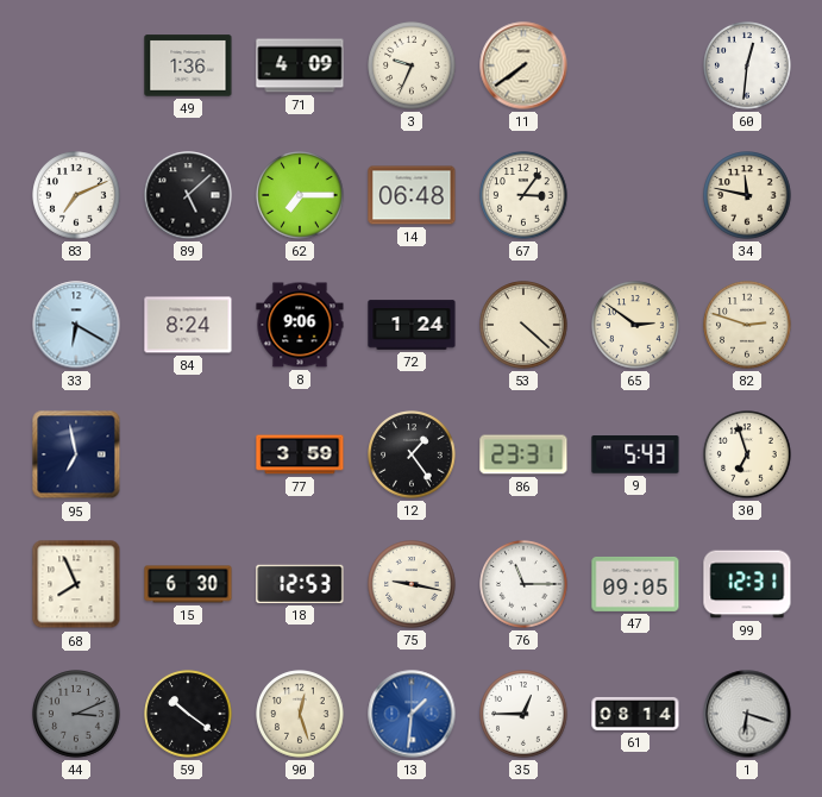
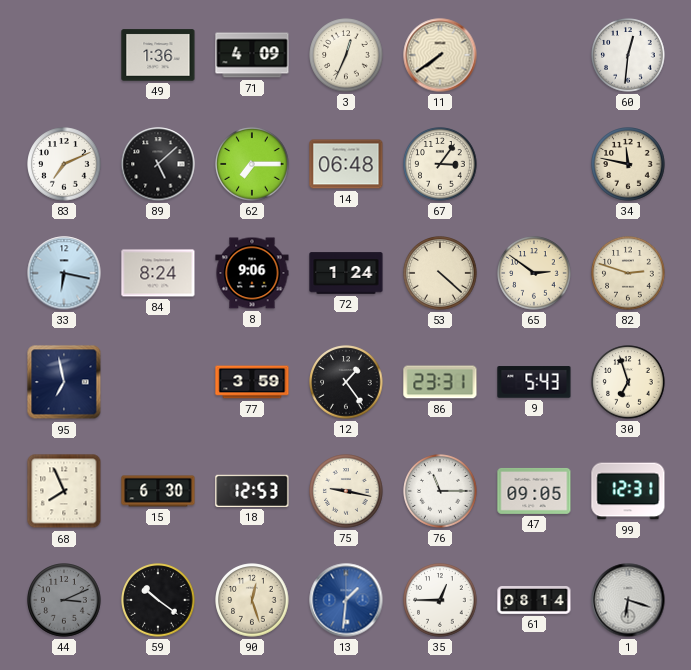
3: 9:34 -> 12:34 (346, 55)
33: 6:20 -> 6:17 (64, 273)
